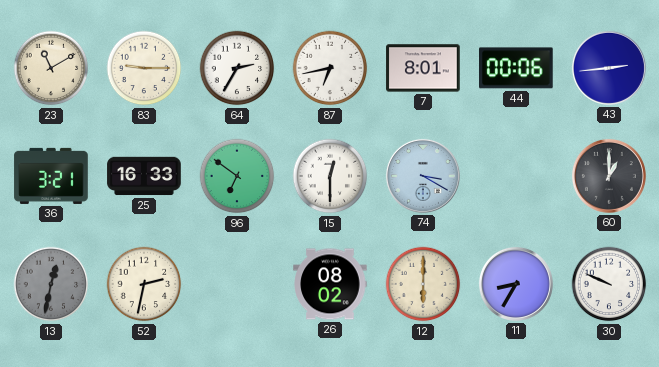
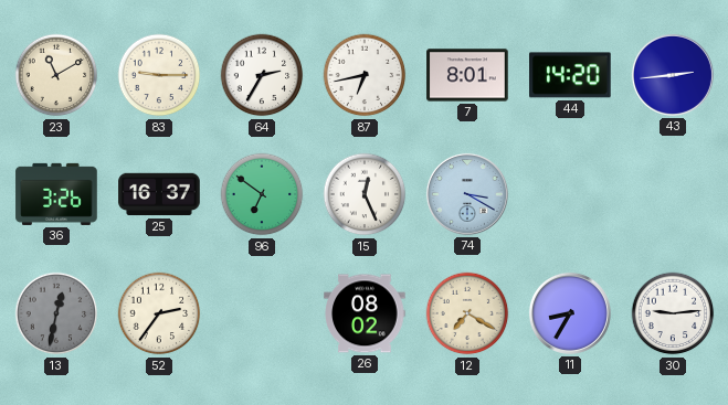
44: 00:06 -> 14:20 (571, 75)
36: 3:21 -> 3:26 (56, 194)
25: 16:33 -> 16:37 (159, 194)
15: 12:30 -> 12:26 (365, 194)
60: 1:00 -> none (609, 176)
52: 2:32 -> 2:36 (159, 313)
12: 6:00 -> 7:20 (467, 313)
30: 9:49 -> 9:14 (673, 313)
